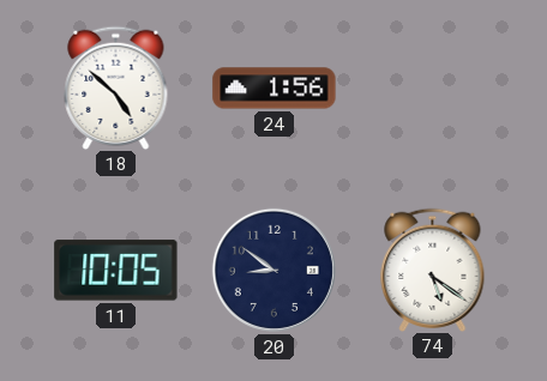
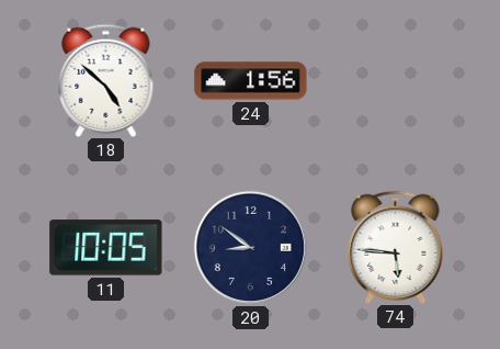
74: 5:21 -> 5:46 (396, 247)
